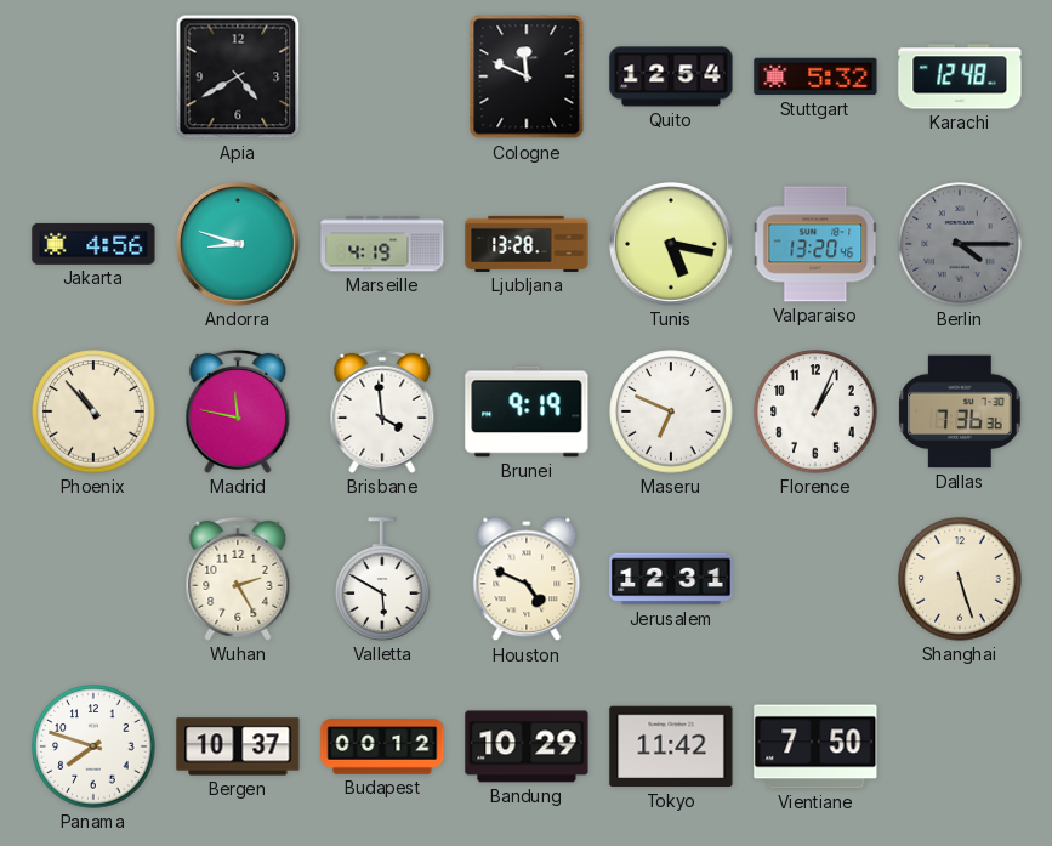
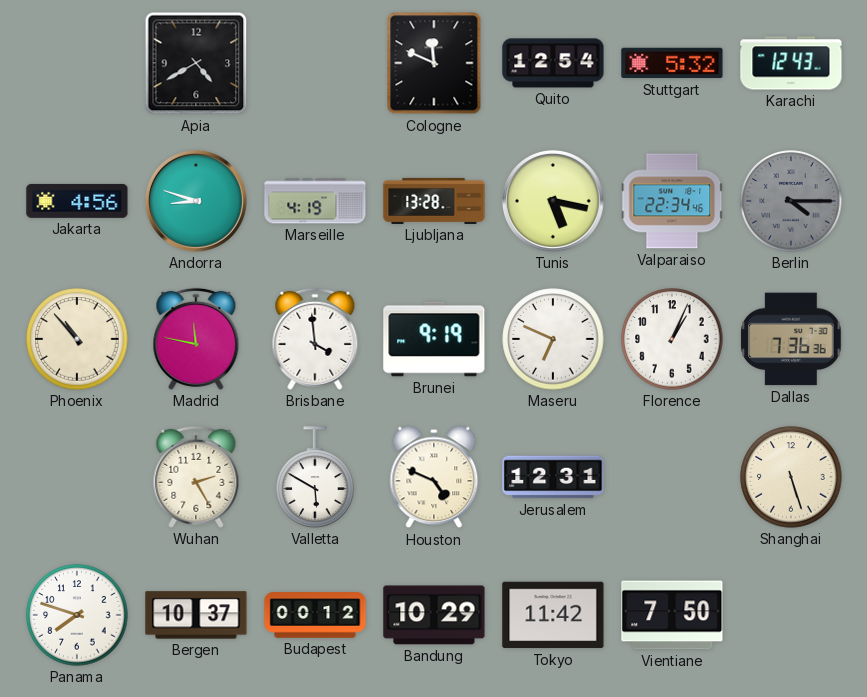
Karachi: 12:48 -> 12:43 (791, 63)
Valparaiso: 13:20 -> 22:34 (672, 201)
